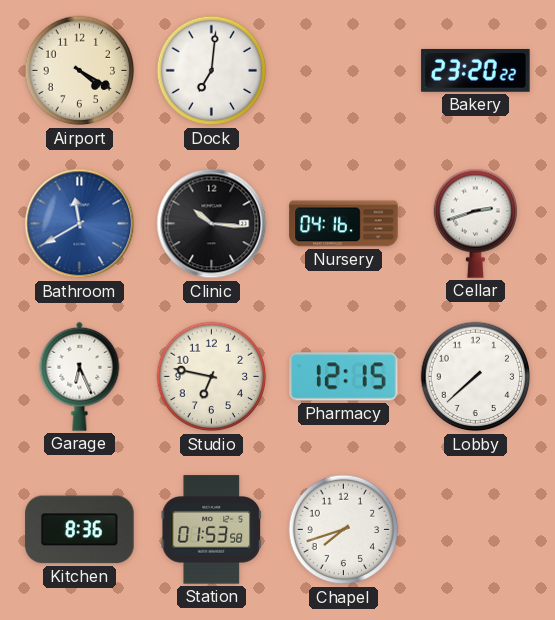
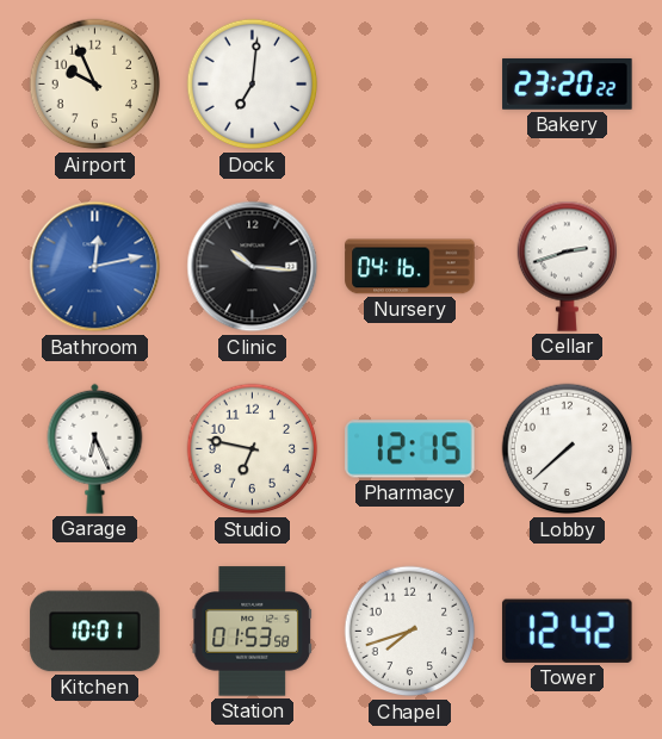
Airport: 4:20 -> 9:56 (95, 85)
Bathroom: 11:40 -> 12:13 (95, 267)
Kitchen: 8:36 -> 10:01 (95, 632)
Tower: none -> 12:42 (567, 631)
